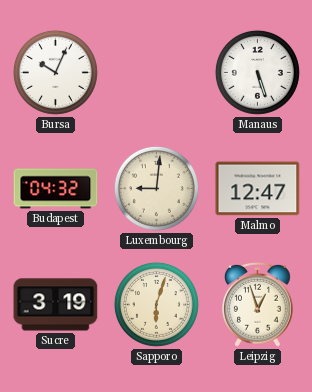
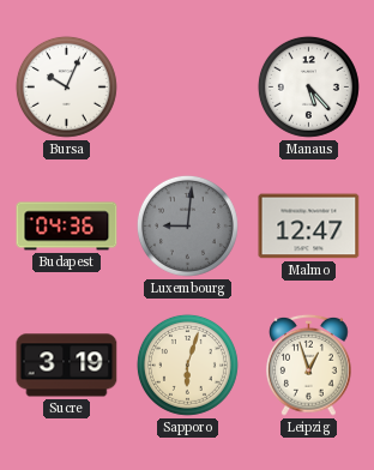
Manaus: 5:27 -> 5:23 (308, 86)
Budapest: 04:32 -> 04:36 (67, 227)
Luxembourg dial: cream -> grey (187, 225)
